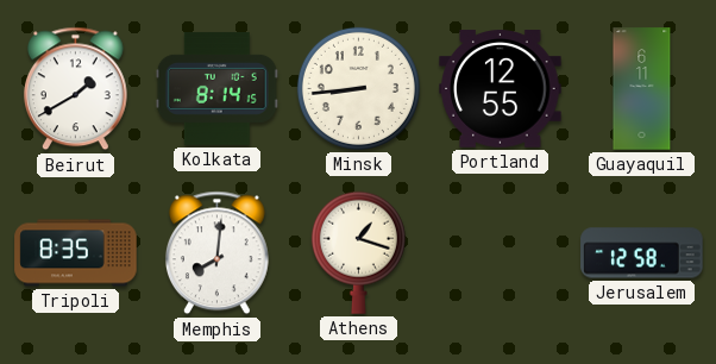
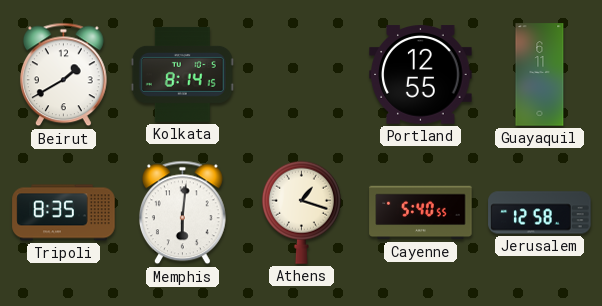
Minsk: 8:44 -> none (358, 88)
Memphis: 8:01 -> 6:01 (182, 213)
Cayenne: none -> 5:40 (421, 213)
